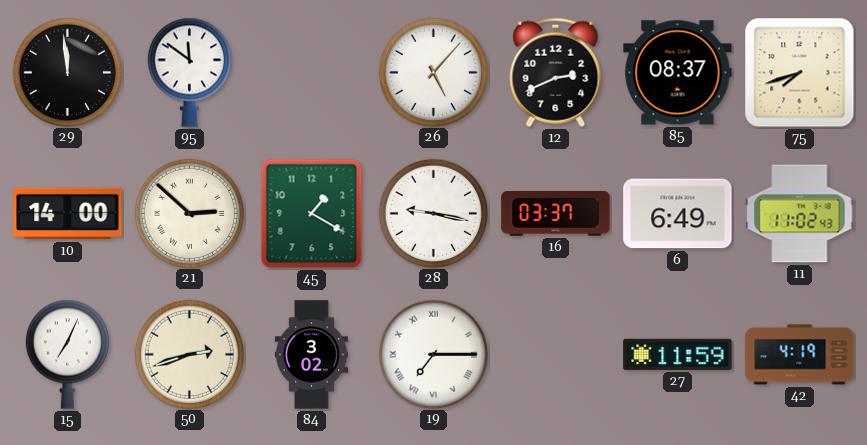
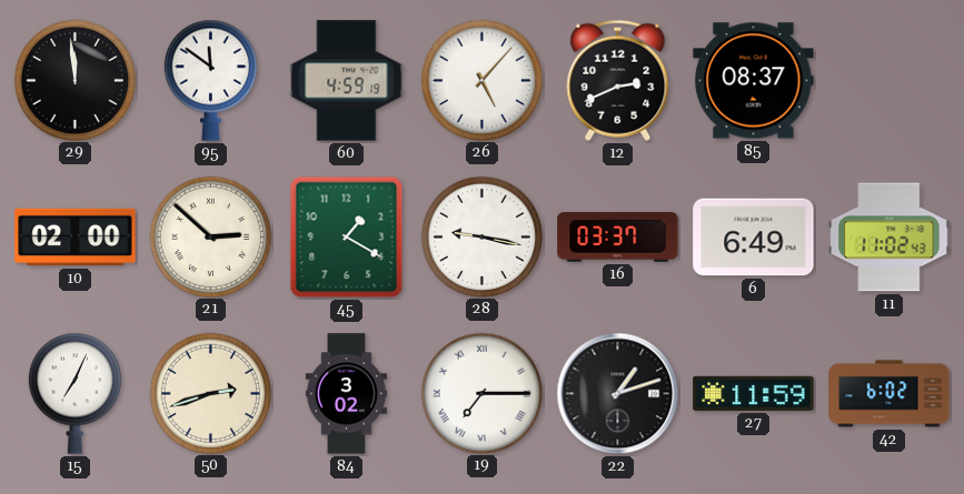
60: none -> 4:59 (347, 81)
75: 7:42 -> none (800, 73)
10: 14:00 -> 02:00 (76, 238)
22: none -> 1:12 (618, 394)
42: 4:19 -> 6:02 (890, 394)
